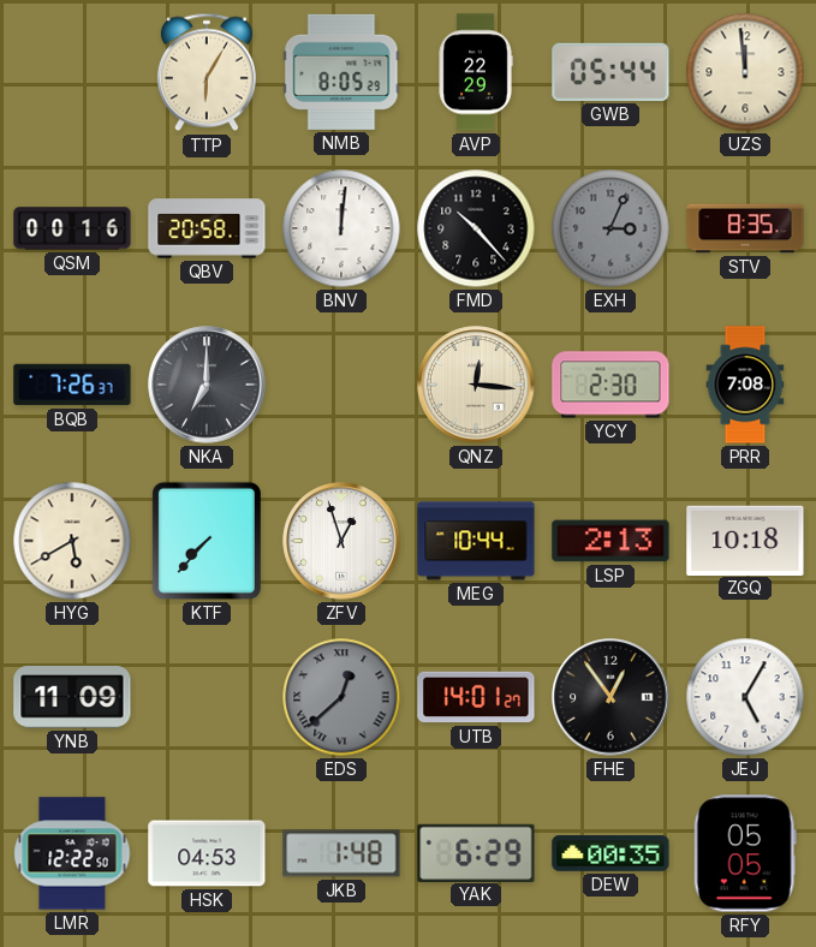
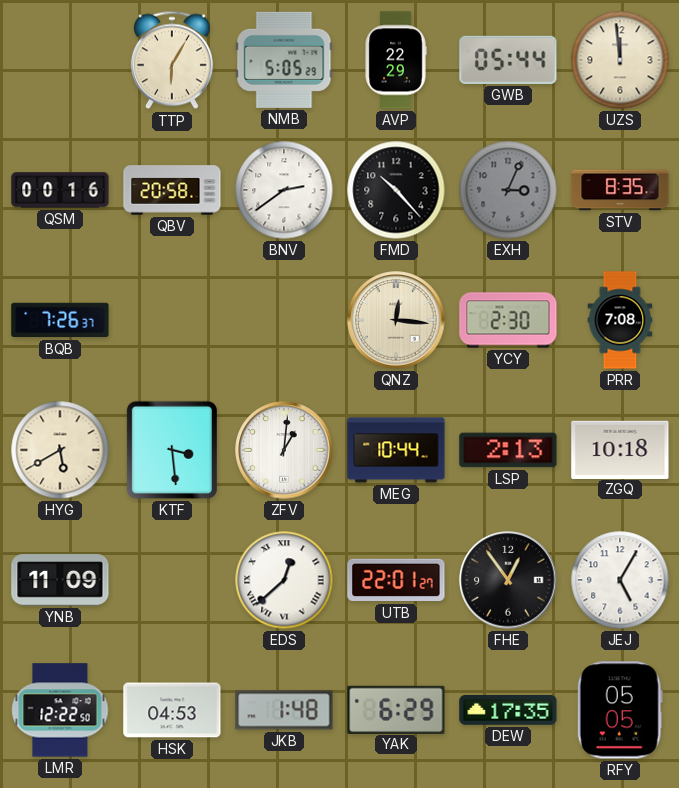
NMB: 8:05 -> 5:05 (284, 60)
BNV: 12:01 -> 2:39 (284, 190)
NKA: 7:00 -> none (207, 385)
KTF: 7:37 -> 3:29 (172, 450)
ZFV: 12:57 -> 1:01 (284, 450)
EDS dial: grey -> white (284, 580)
UTB: 14:01 -> 22:01 (396, 580)
DEW: 00:35 -> 17:35 (508, 711)
